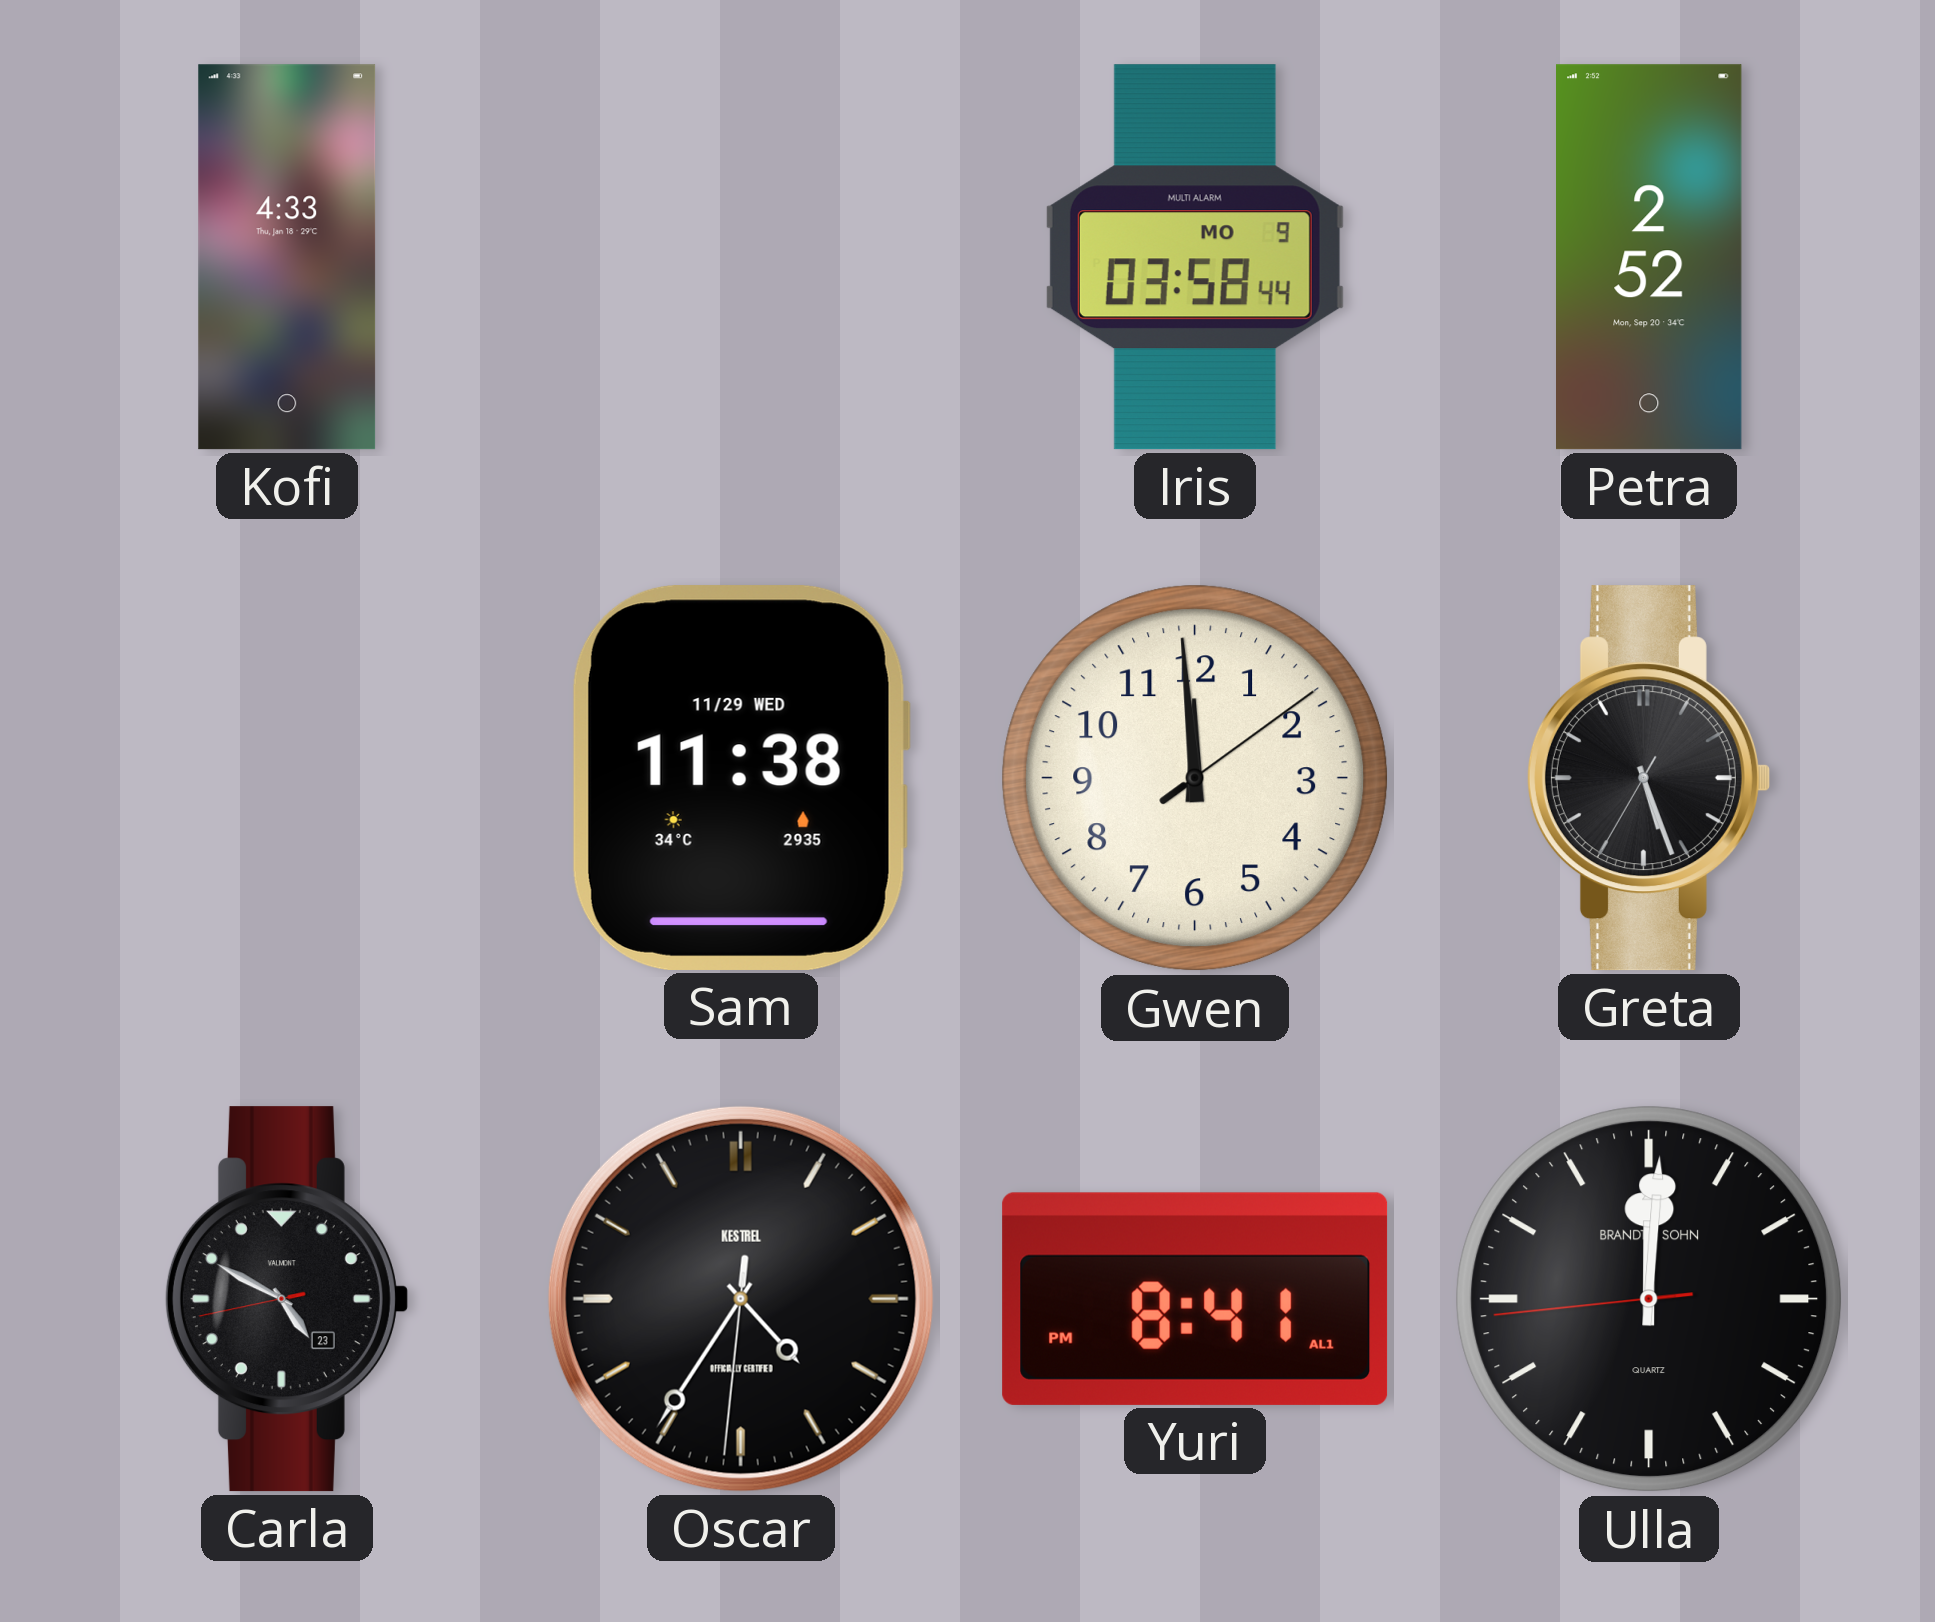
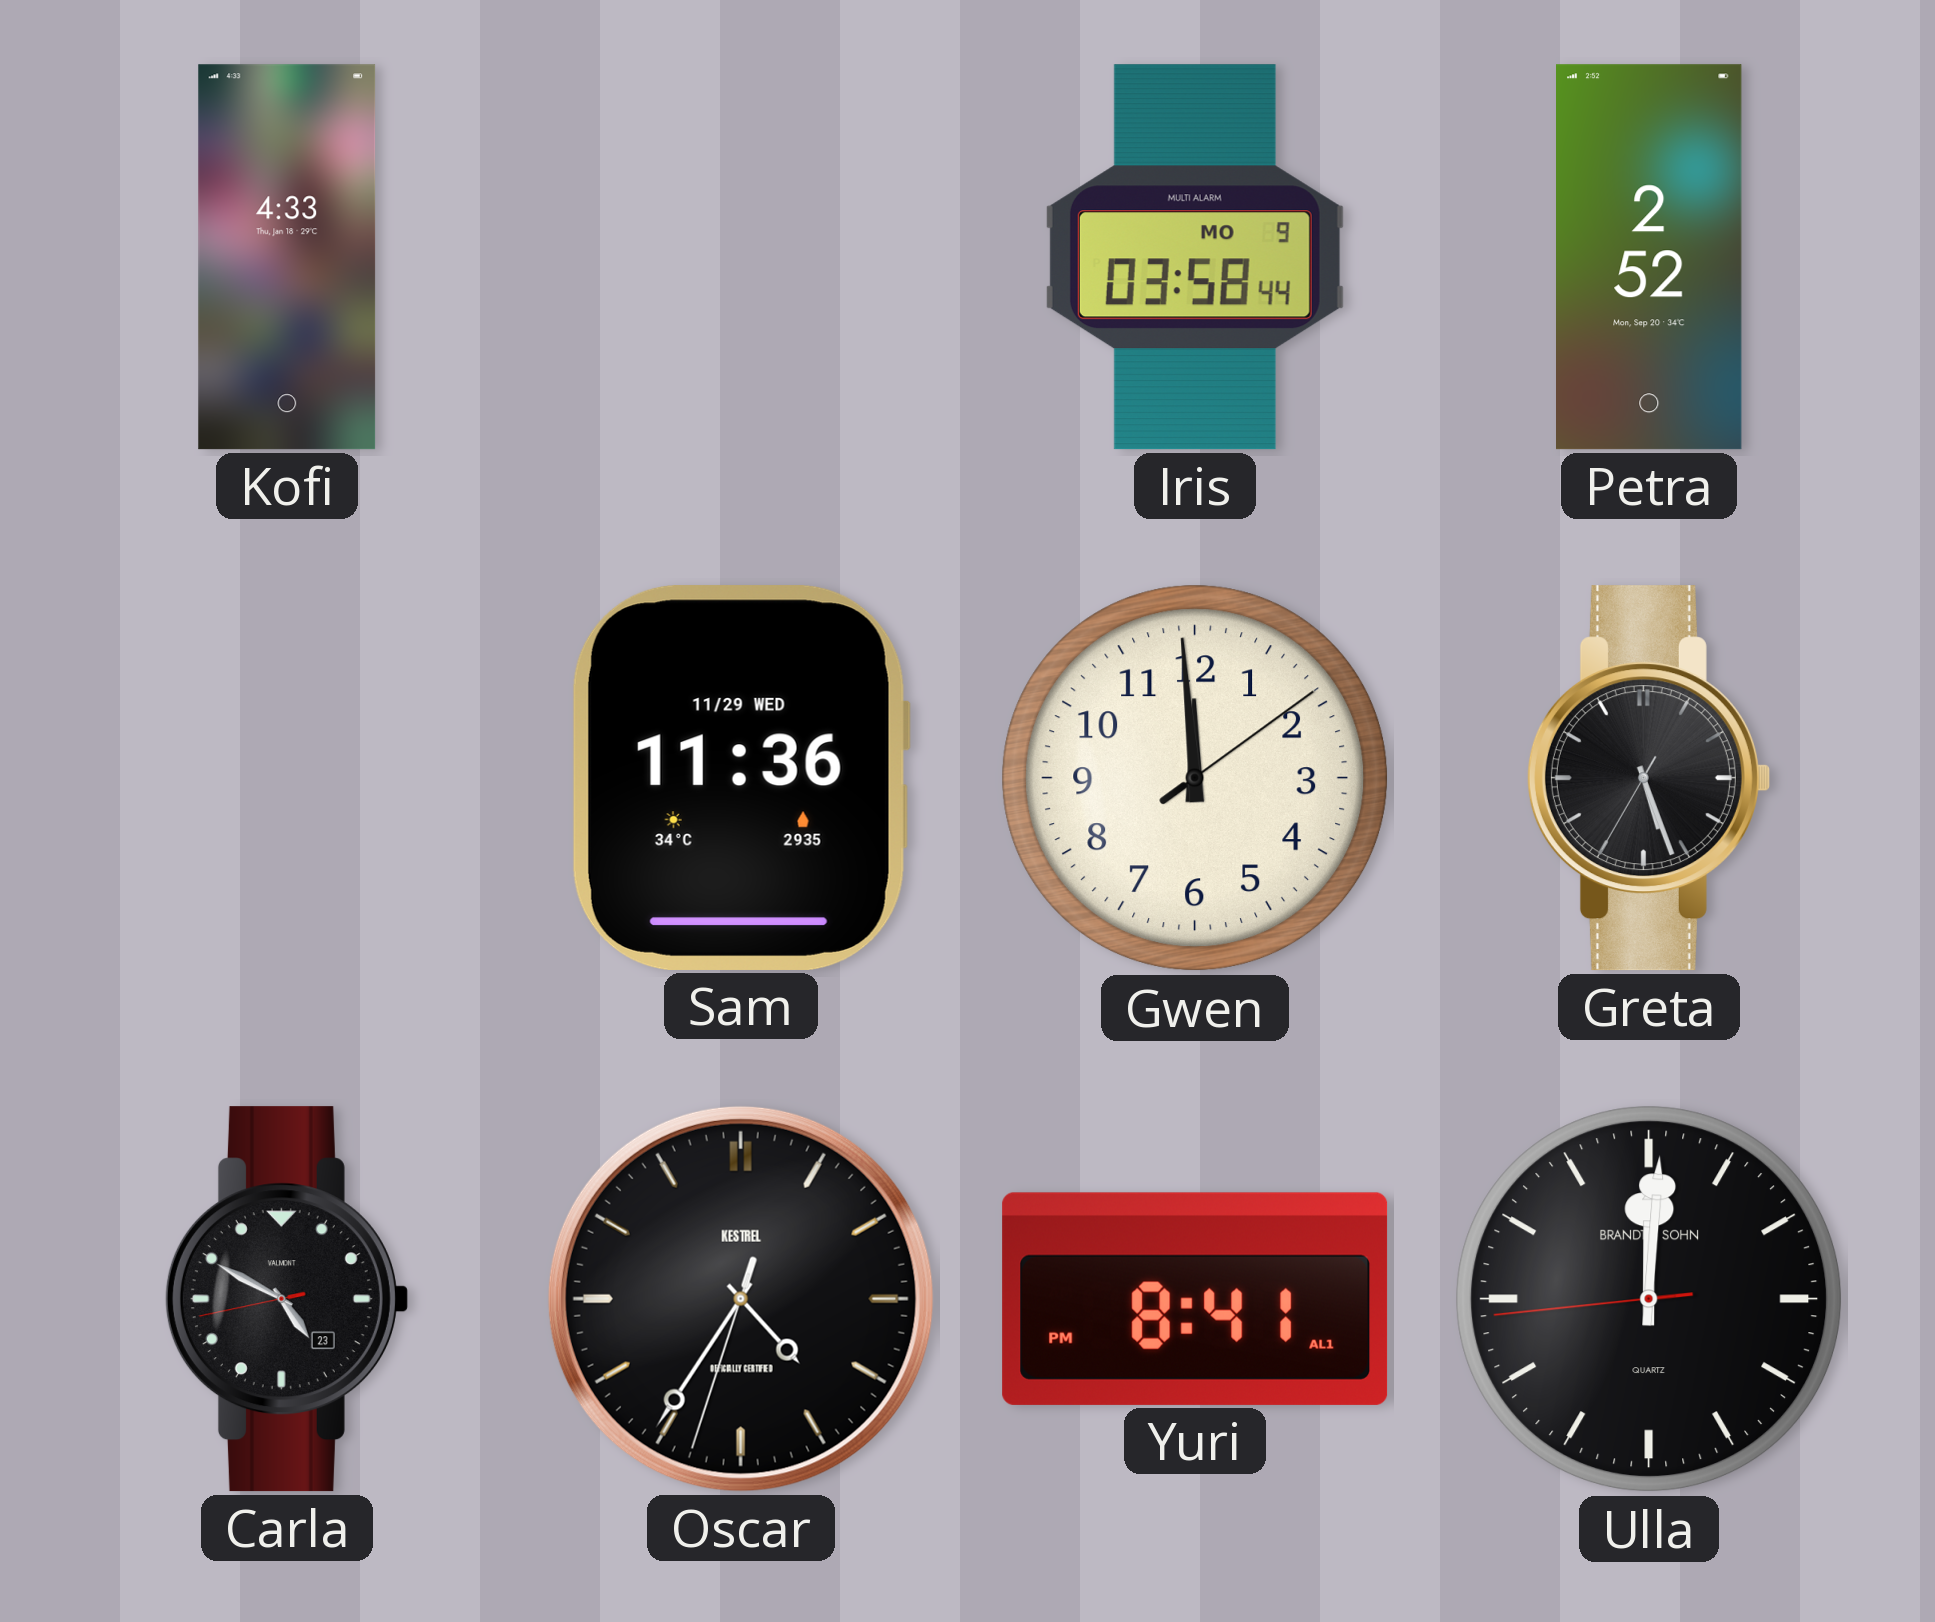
Sam: 11:38 -> 11:36 (740, 778)
Oscar: 4:35:31 -> 4:35:33 (741, 1299)
